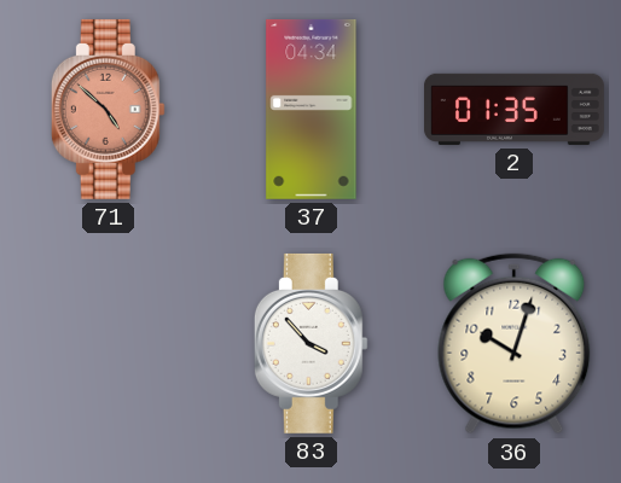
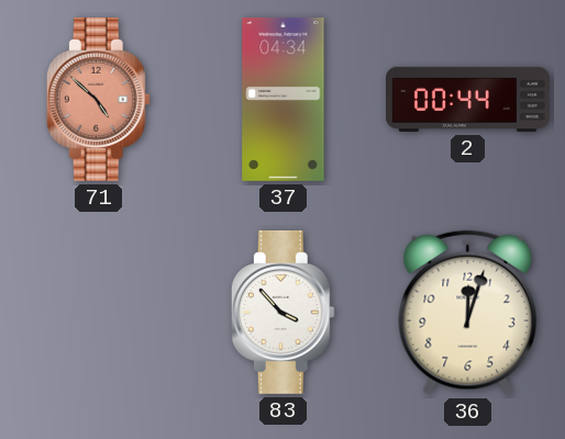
2: 01:35 -> 00:44 (468, 99)
36: 10:03 -> 12:03 (468, 313)
